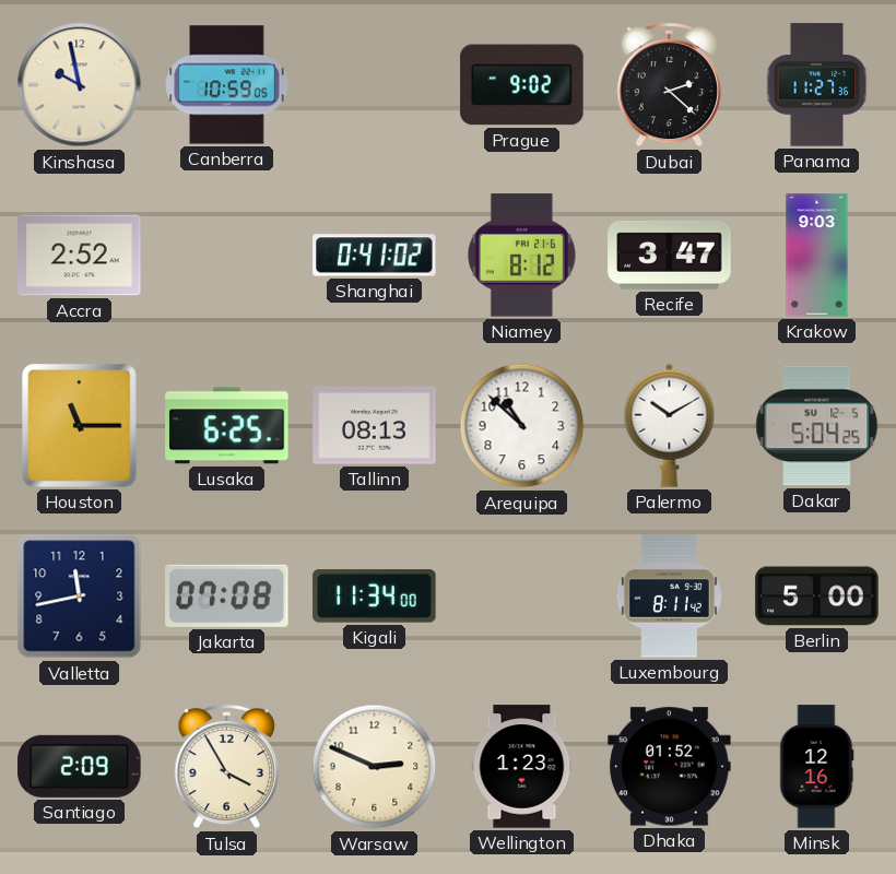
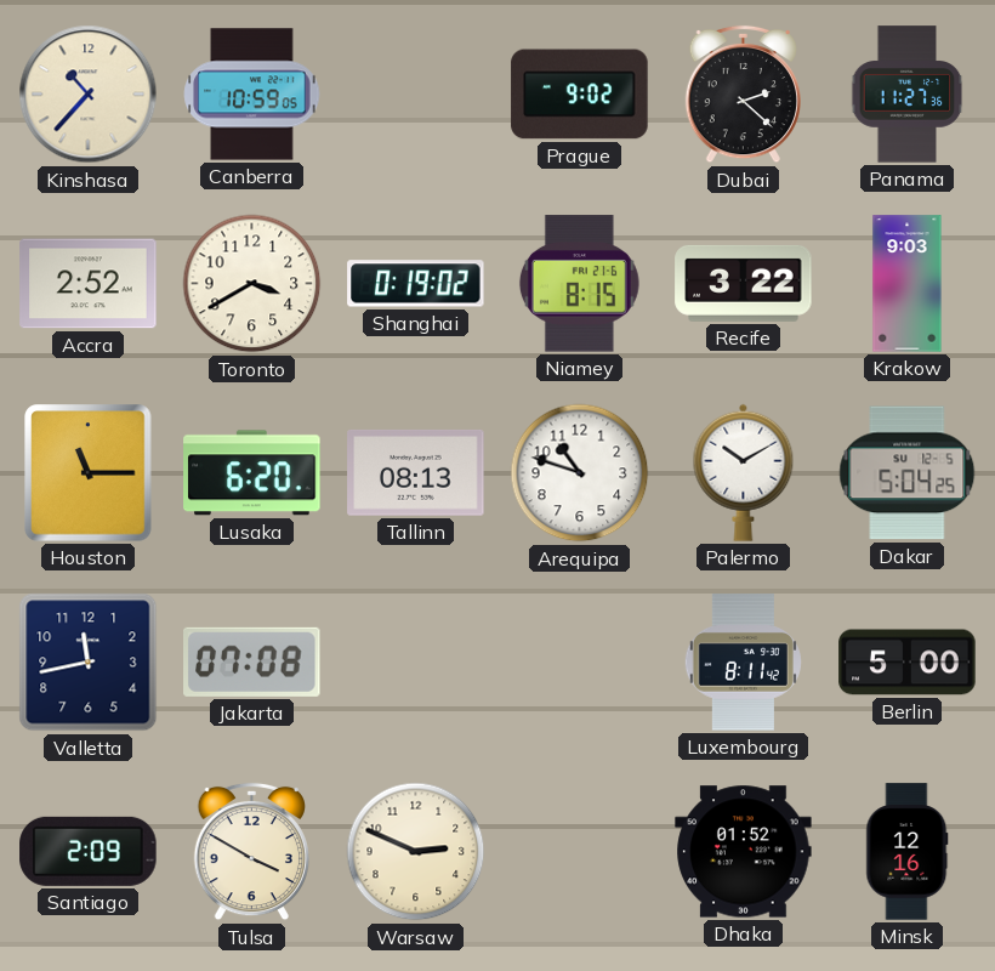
Kinshasa: 9:58 -> 10:37 (89, 95)
Toronto: none -> 3:40 (252, 284)
Shanghai: 0:41 -> 0:19 (416, 284)
Niamey: 8:12 -> 8:15 (579, 284)
Recife: 3:47 -> 3:22 (744, 283)
Lusaka: 6:25 -> 6:20 (252, 473)
Arequipa: 10:52 -> 10:48 (580, 473)
Kigali: 11:34 -> none (375, 597)
Tulsa: 3:55 -> 3:50 (251, 852)
Wellington: 1:23 -> none (522, 767)
